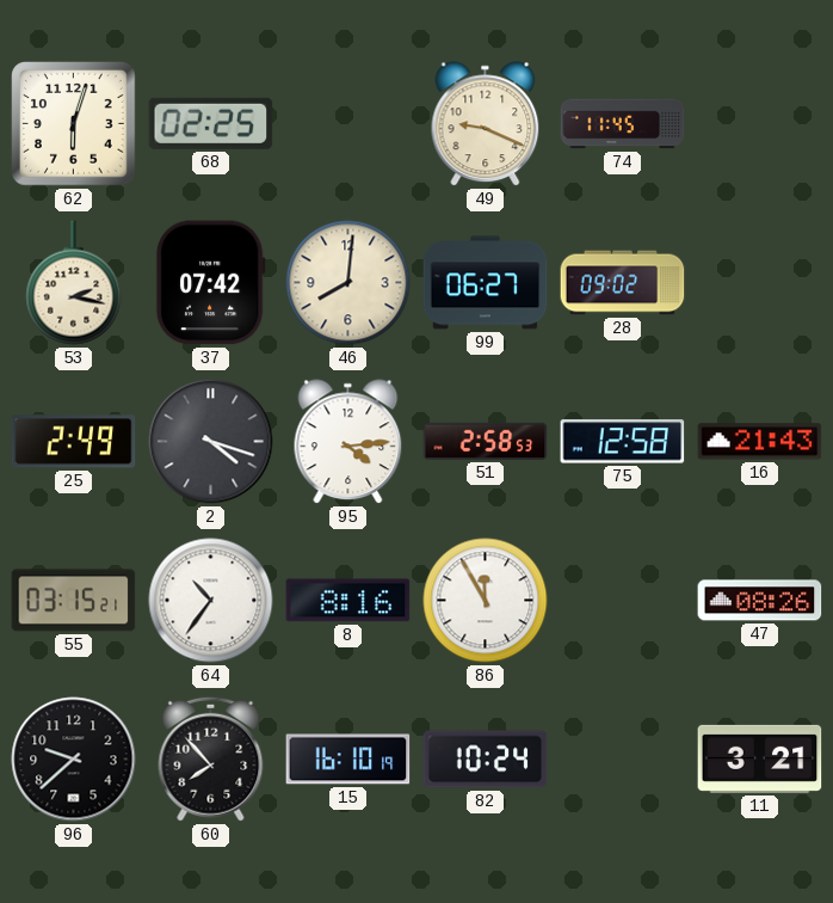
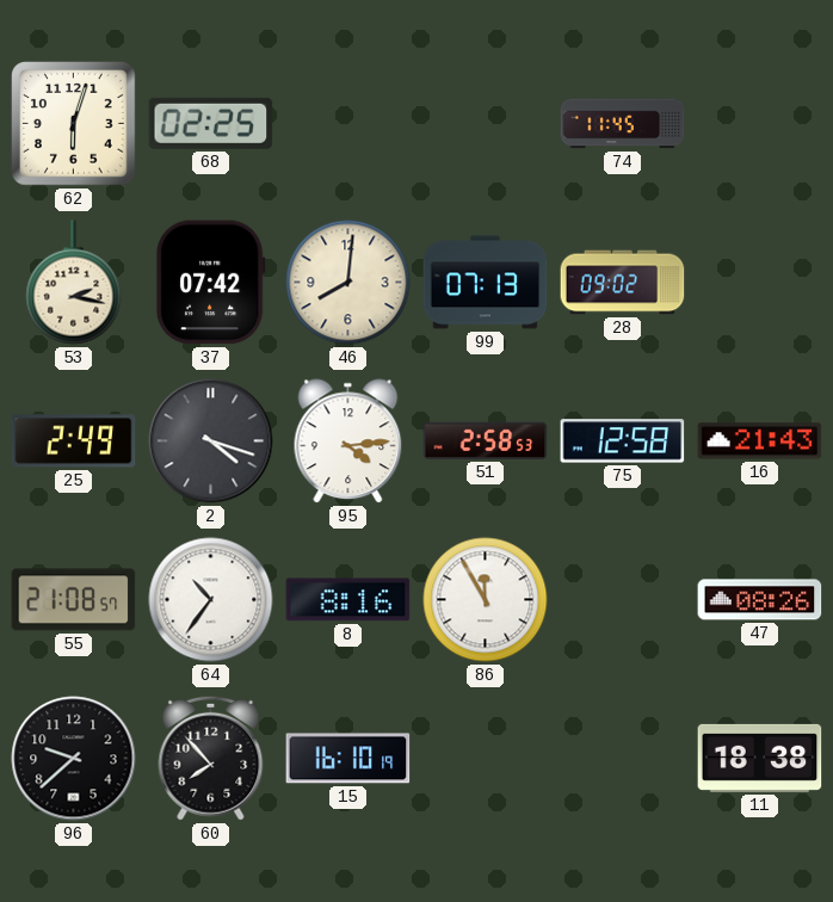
49: 9:19 -> none (486, 124)
99: 06:27 -> 07:13 (486, 283)
55: 03:15 -> 21:08 (74, 600)
82: 10:24 -> none (486, 760)
11: 3:21 -> 18:38 (760, 758)
